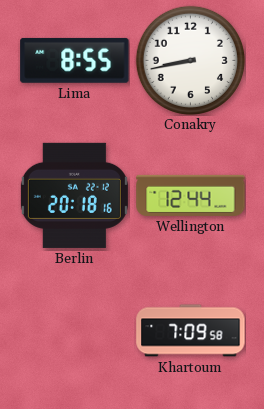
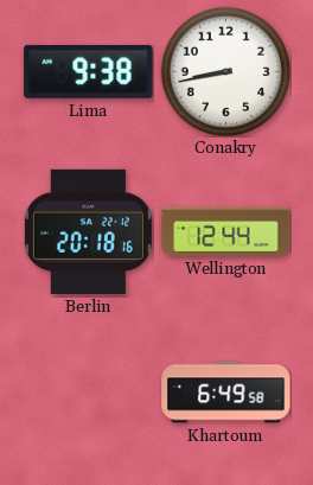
Lima: 8:55 -> 9:38 (89, 71)
Khartoum: 7:09 -> 6:49 (226, 393)
